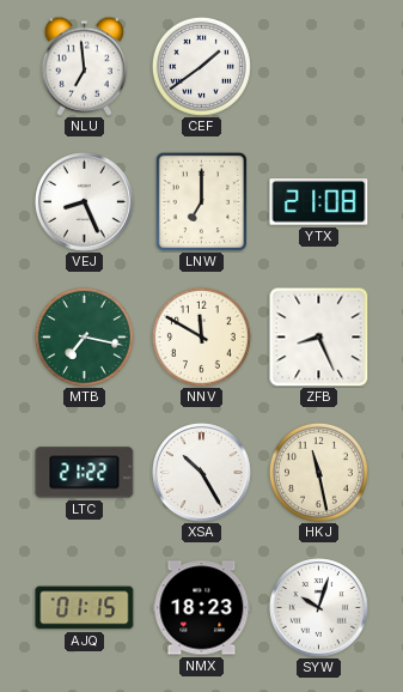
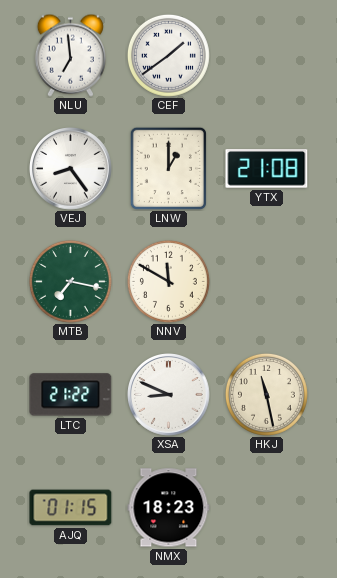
VEJ: 8:26 -> 8:24 (71, 169)
LNW: 7:00 -> 1:00 (168, 168)
ZFB: 8:26 -> none (318, 336)
XSA: 10:25 -> 8:49 (169, 395)
SYW: 10:03 -> none (319, 608)
